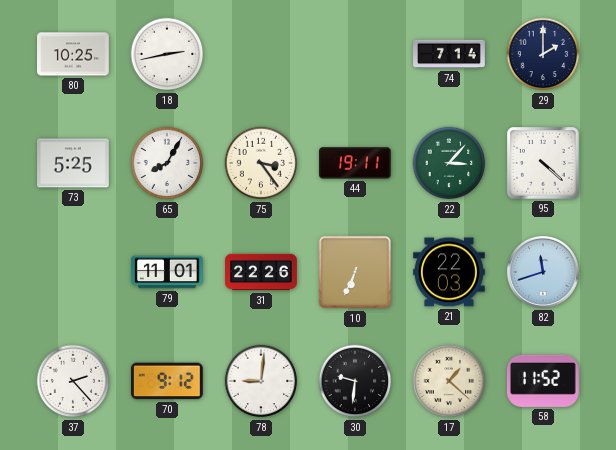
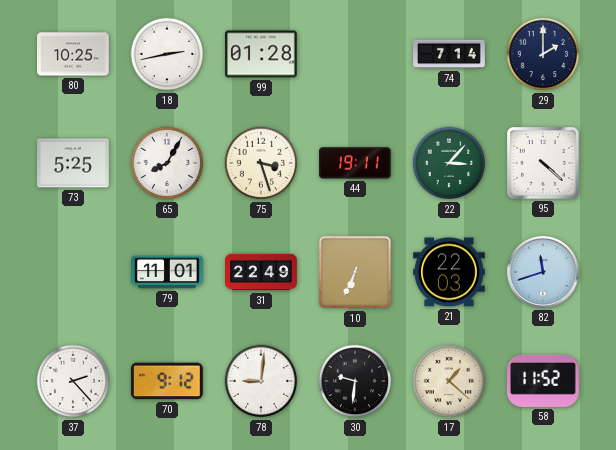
99: none -> 01:28 (262, 54)
75: 3:24 -> 3:27 (261, 163)
31: 22:26 -> 22:49 (261, 272)
